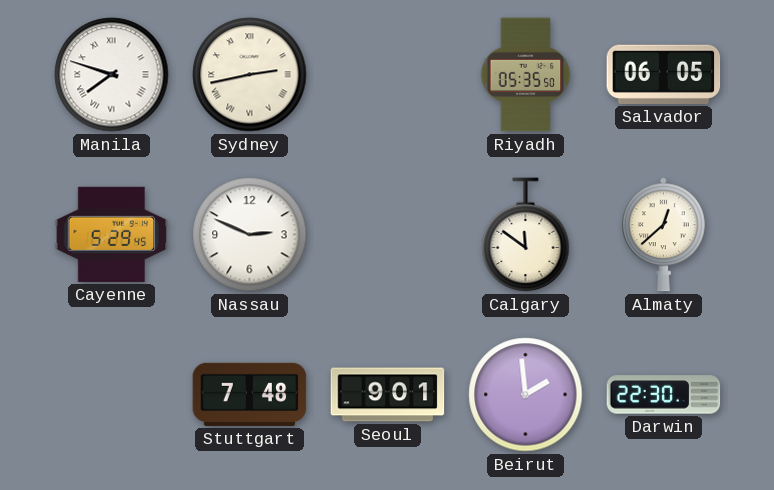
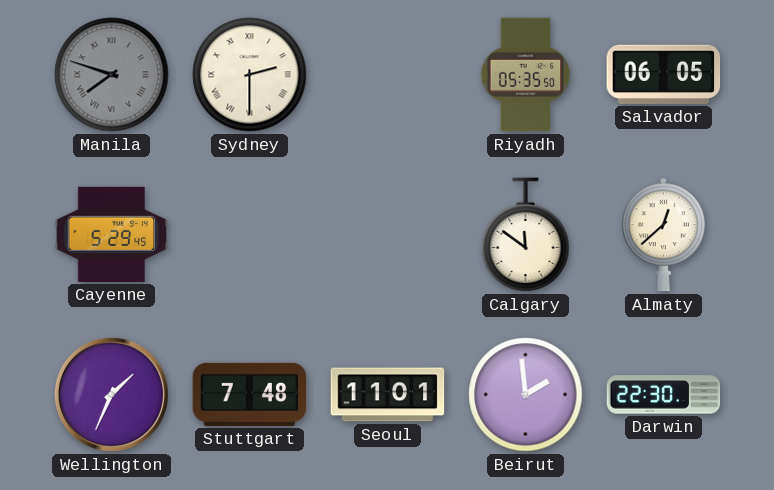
Manila dial: white -> grey (112, 75)
Sydney: 2:43 -> 2:30 (250, 75)
Nassau: 2:49 -> none (250, 235)
Wellington: none -> 1:34 (111, 394)
Seoul: 9:01 -> 11:01 (388, 395)
